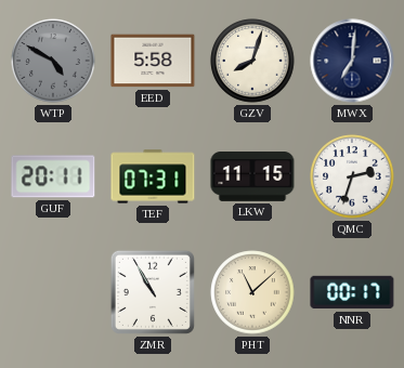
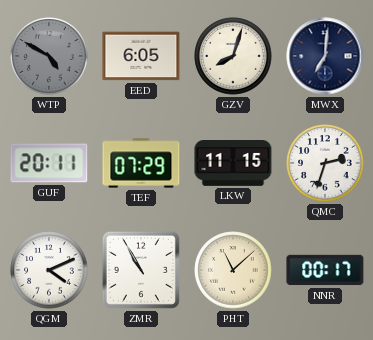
EED: 5:58 -> 6:05 (141, 56)
TEF: 07:31 -> 07:29 (141, 163)
QGM: none -> 4:11 (49, 270)
